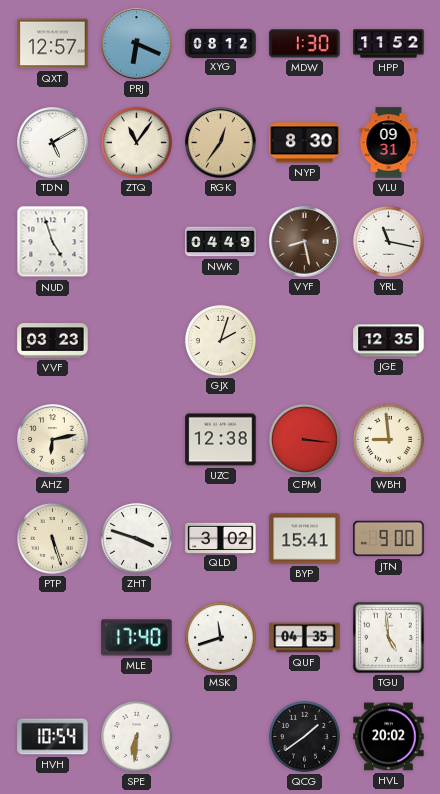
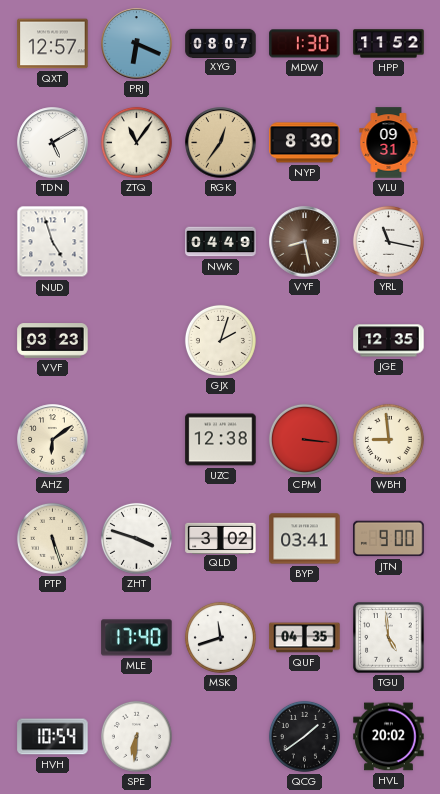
XYG: 08:12 -> 08:07 (221, 43)
AHZ: 6:13 -> 6:09 (53, 440)
BYP: 15:41 -> 03:41 (305, 539)
